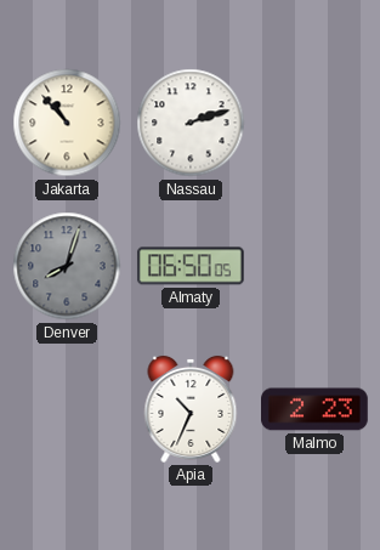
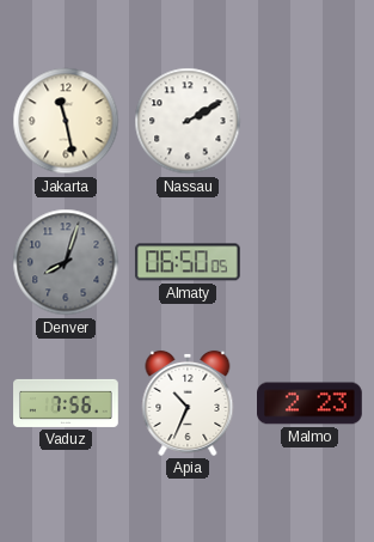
Jakarta: 10:53 -> 11:28 (66, 121)
Nassau: 2:12 -> 2:10 (188, 121)
Vaduz: none -> 7:56 (66, 403)
